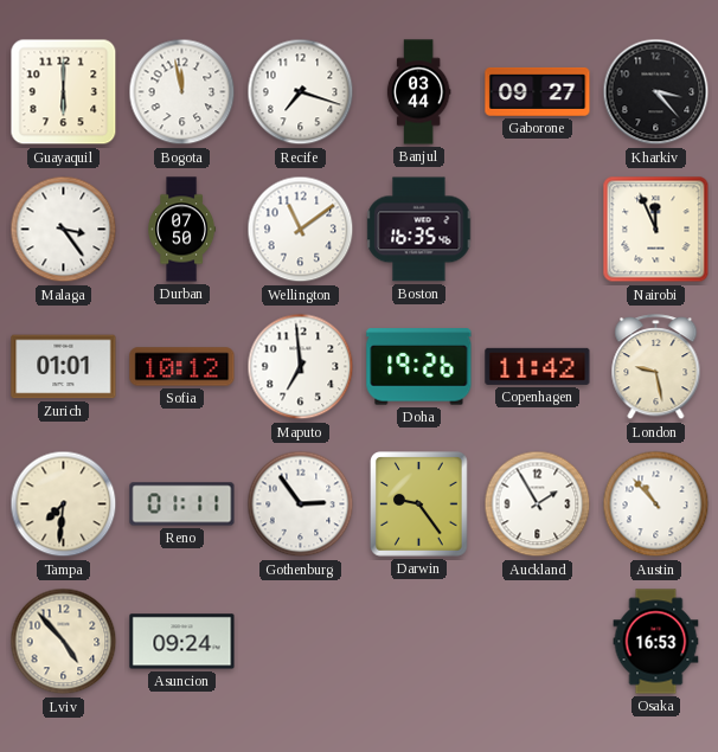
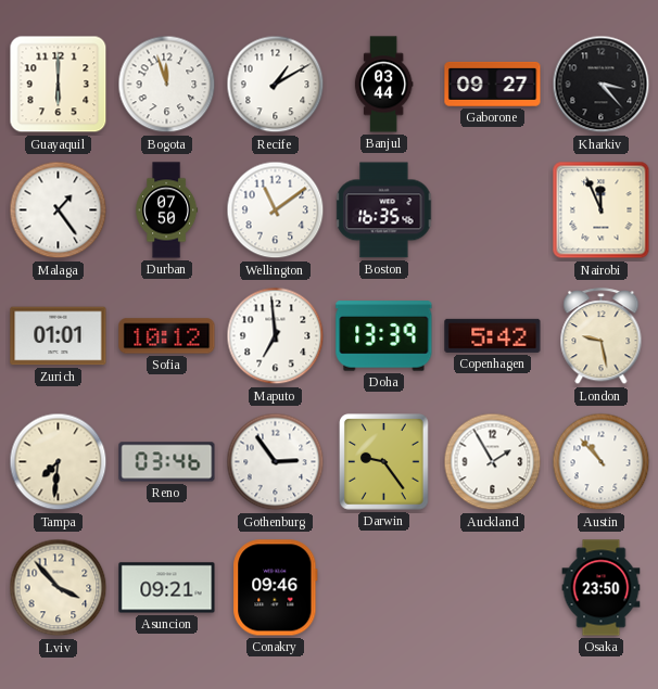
Bogota: 11:58 -> 11:57 (167, 85)
Recife: 7:18 -> 1:10 (276, 85)
Malaga: 3:24 -> 1:24 (59, 210)
Doha: 19:26 -> 13:39 (384, 336)
Copenhagen: 11:42 -> 5:42 (493, 335)
Reno: 01:11 -> 03:46 (167, 462)
Lviv: 4:53 -> 3:53 (59, 588)
Asuncion: 09:24 -> 09:21 (167, 588)
Conakry: none -> 09:46 (276, 588)
Osaka: 16:53 -> 23:50 (602, 588)
